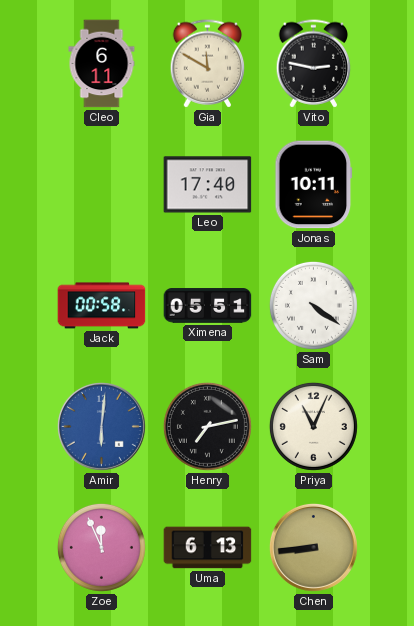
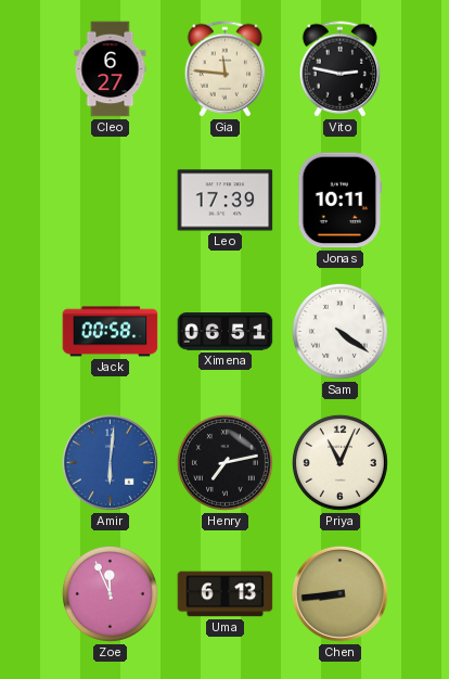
Cleo: 6:11 -> 6:27 (111, 69)
Gia: 11:50 -> 11:46 (226, 69)
Leo: 17:40 -> 17:39 (226, 201)
Ximena: 05:51 -> 06:51 (226, 332)
